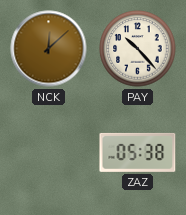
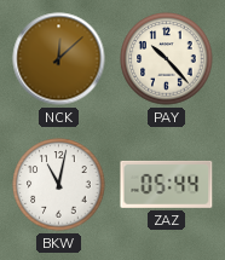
BKW: none -> 11:02 (59, 185)
ZAZ: 05:38 -> 05:44 (167, 184)
